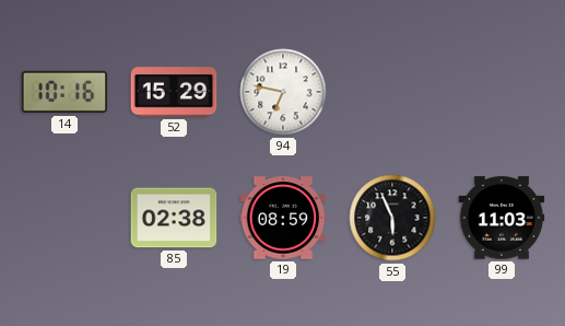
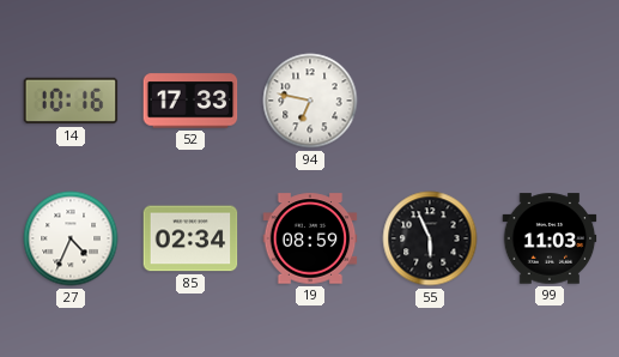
52: 15:29 -> 17:33 (190, 101)
27: none -> 4:34 (71, 238)
85: 02:38 -> 02:34 (190, 238)
